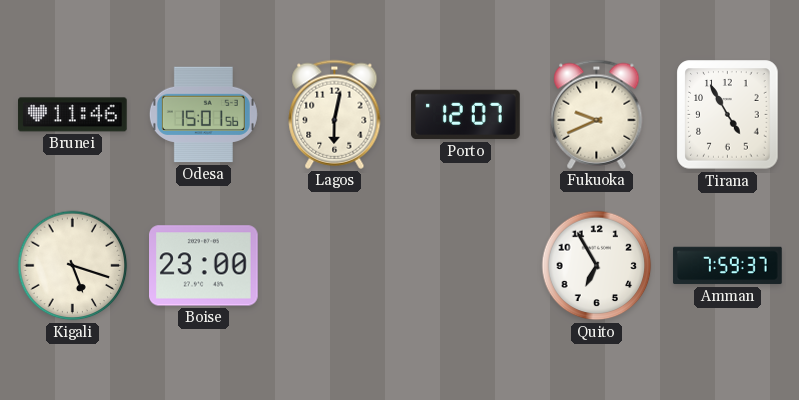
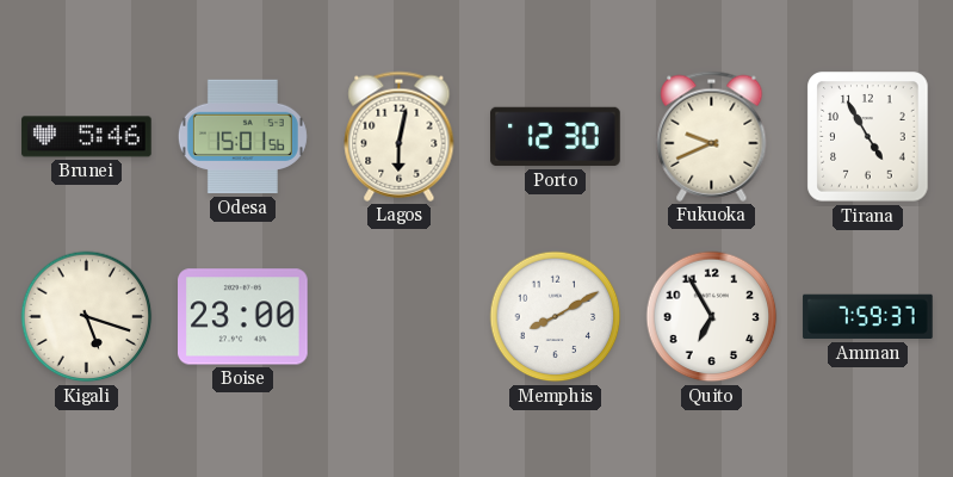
Brunei: 11:46 -> 5:46 (87, 137)
Porto: 12:07 -> 12:30 (556, 137)
Memphis: none -> 8:10 (556, 317)
